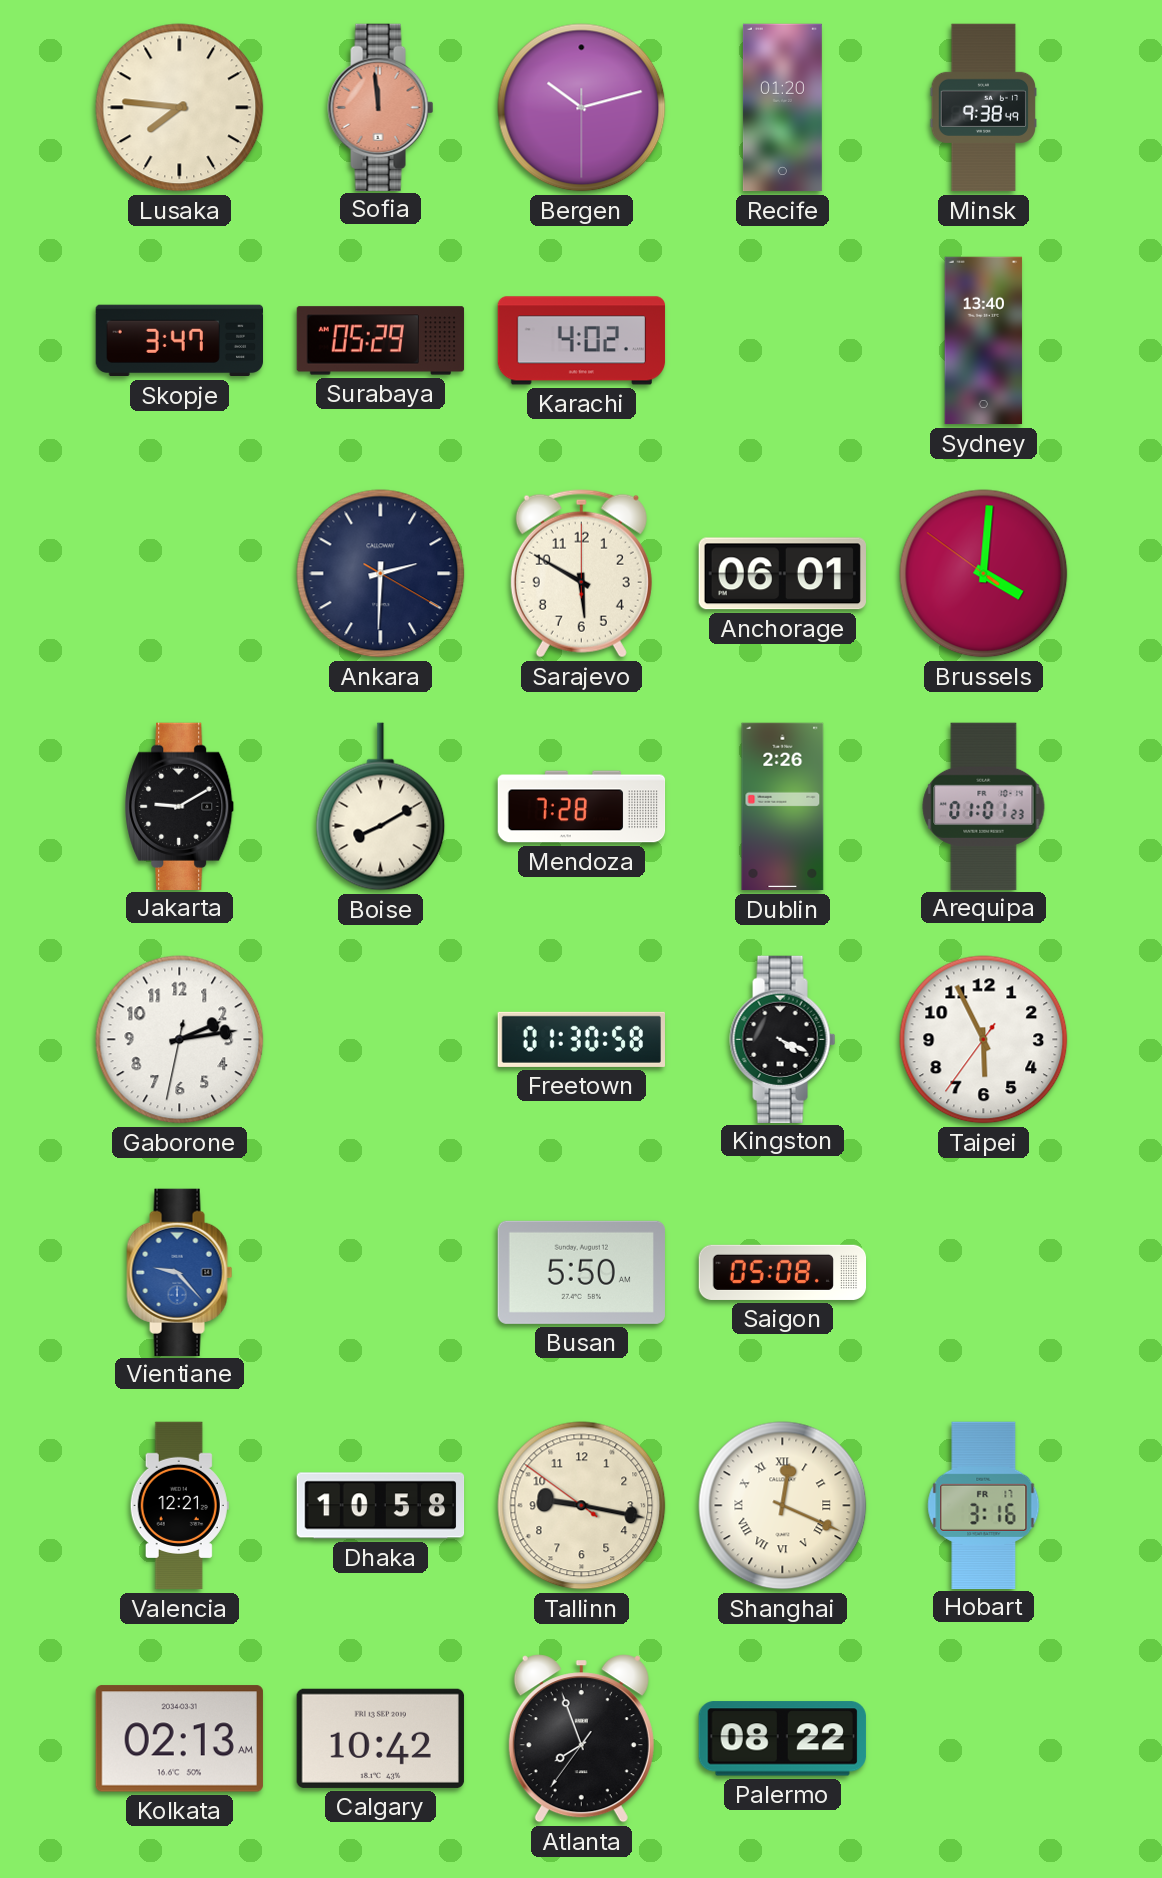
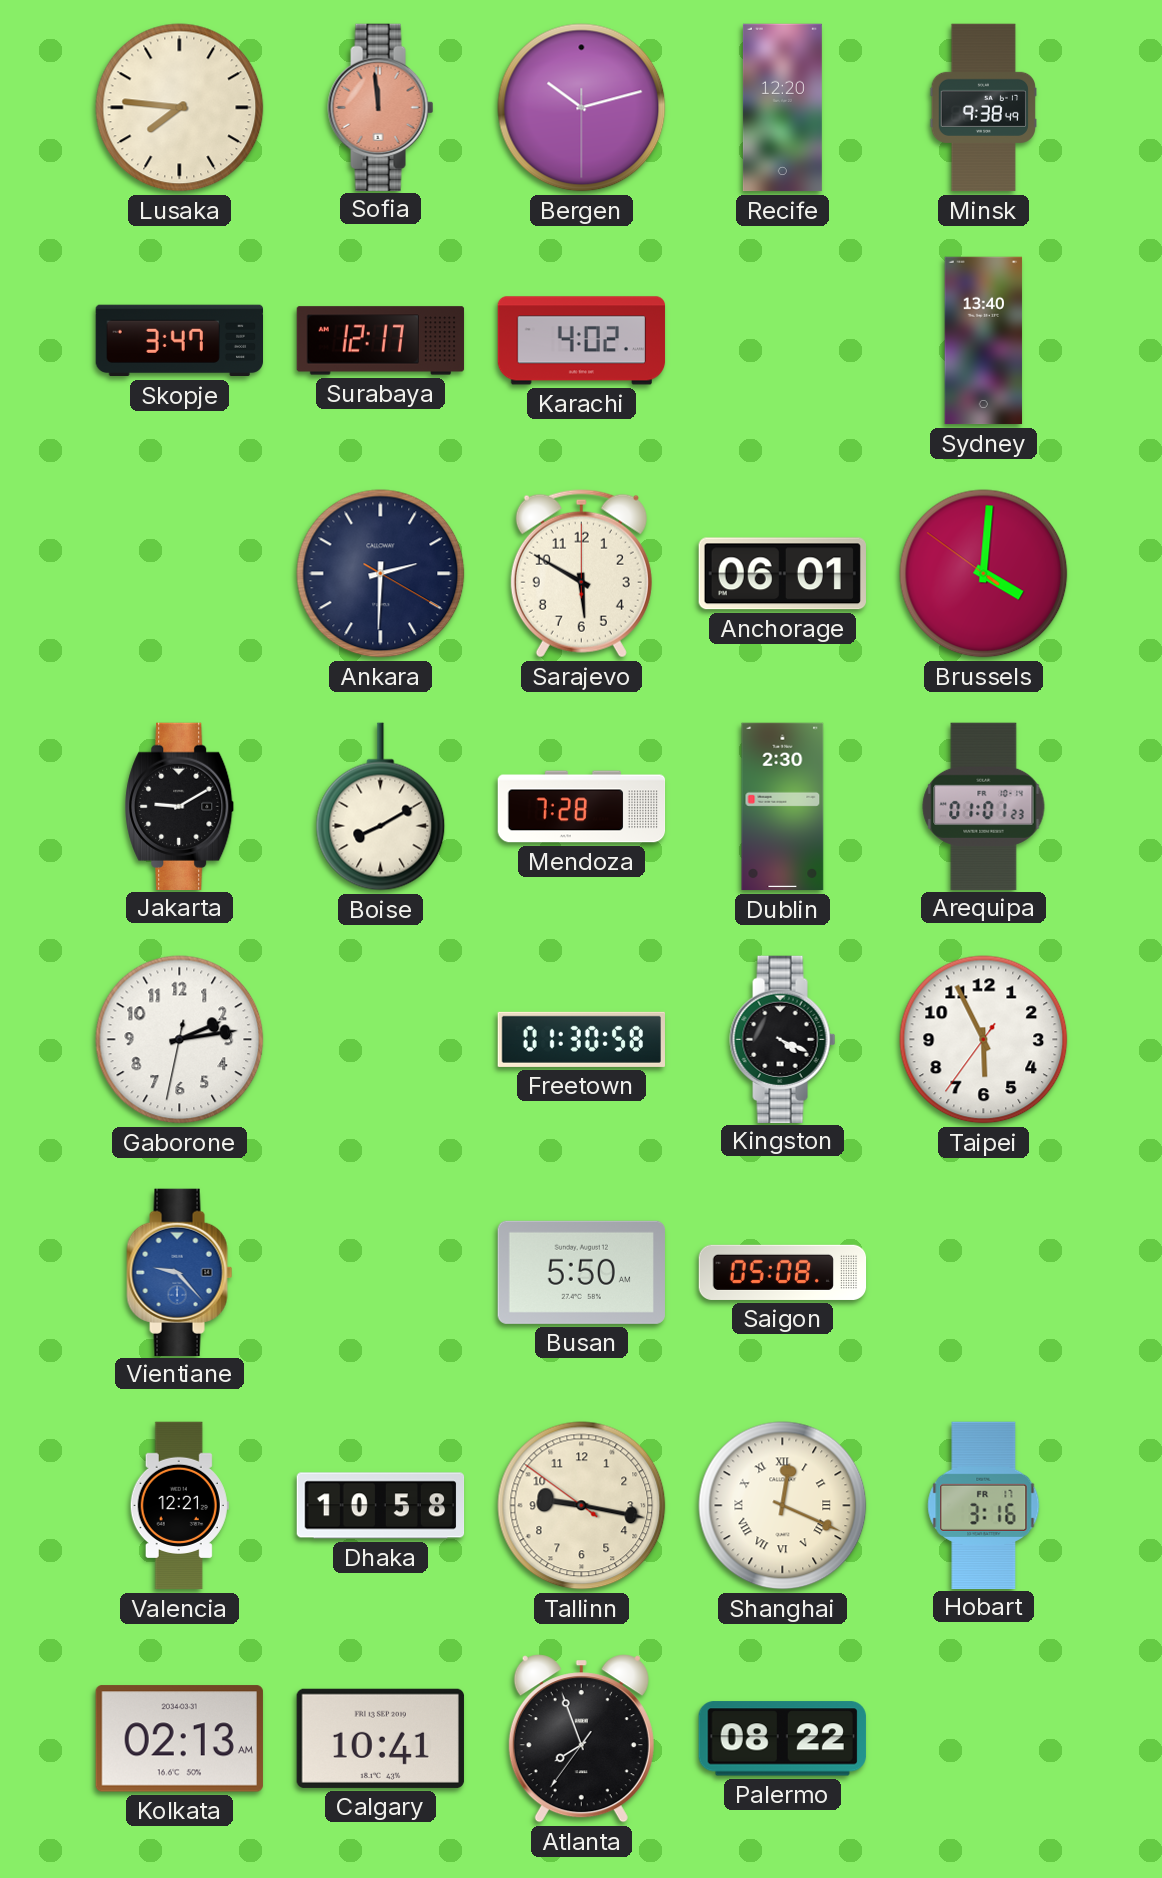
Recife: 01:20 -> 12:20 (782, 108)
Surabaya: 05:29 -> 12:17 (381, 341)
Dublin: 2:26 -> 2:30 (783, 807)
Calgary: 10:42 -> 10:41 (380, 1738)
